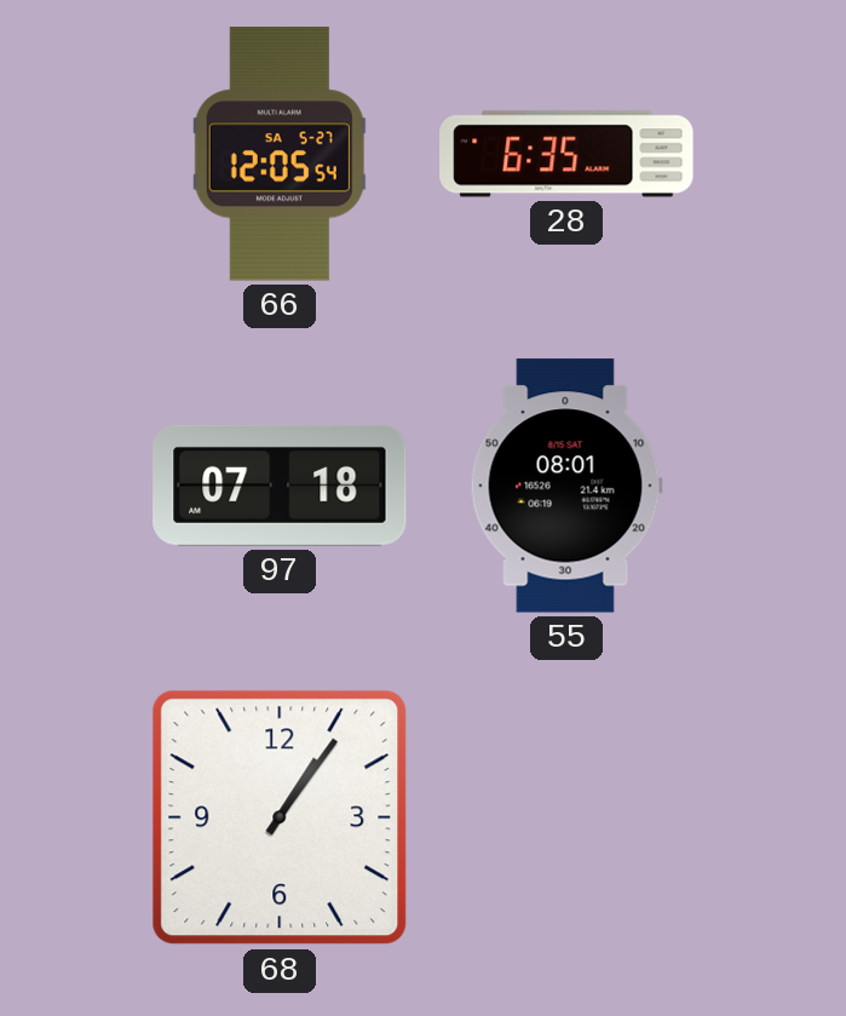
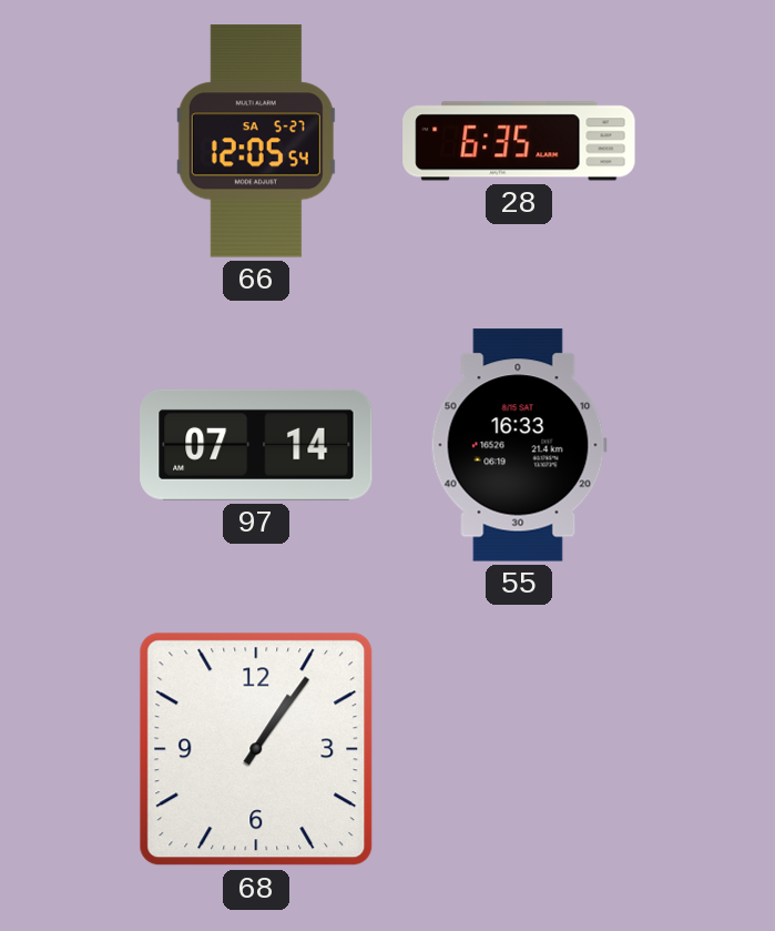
97: 07:18 -> 07:14 (256, 445)
55: 08:01 -> 16:33 (519, 445)
